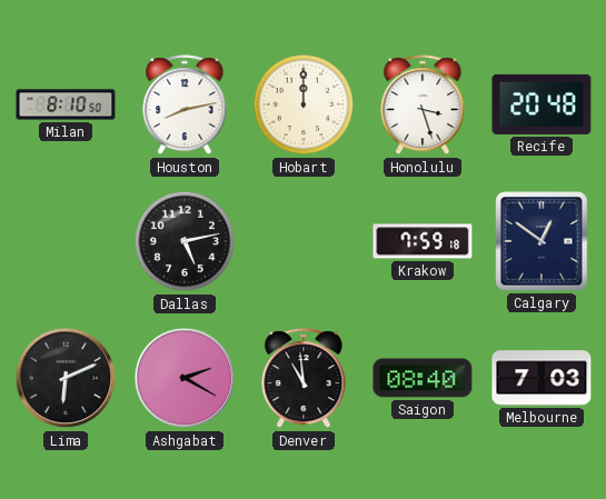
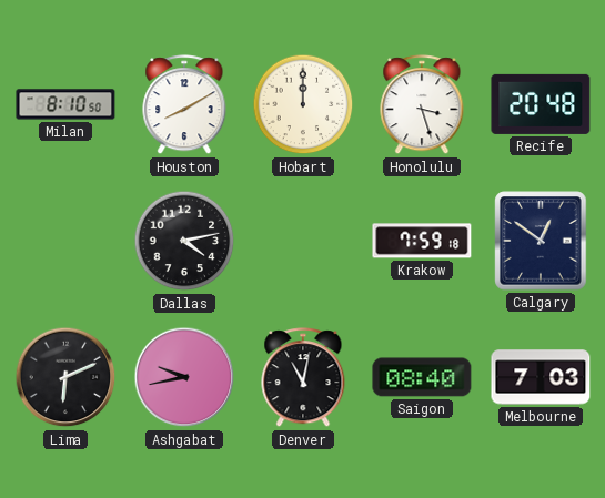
Houston: 8:13 -> 8:10 (184, 105)
Dallas: 5:13 -> 4:13 (184, 241)
Ashgabat: 2:20 -> 9:43 (184, 377)
Denver: 10:59 -> 11:02 (303, 378)
